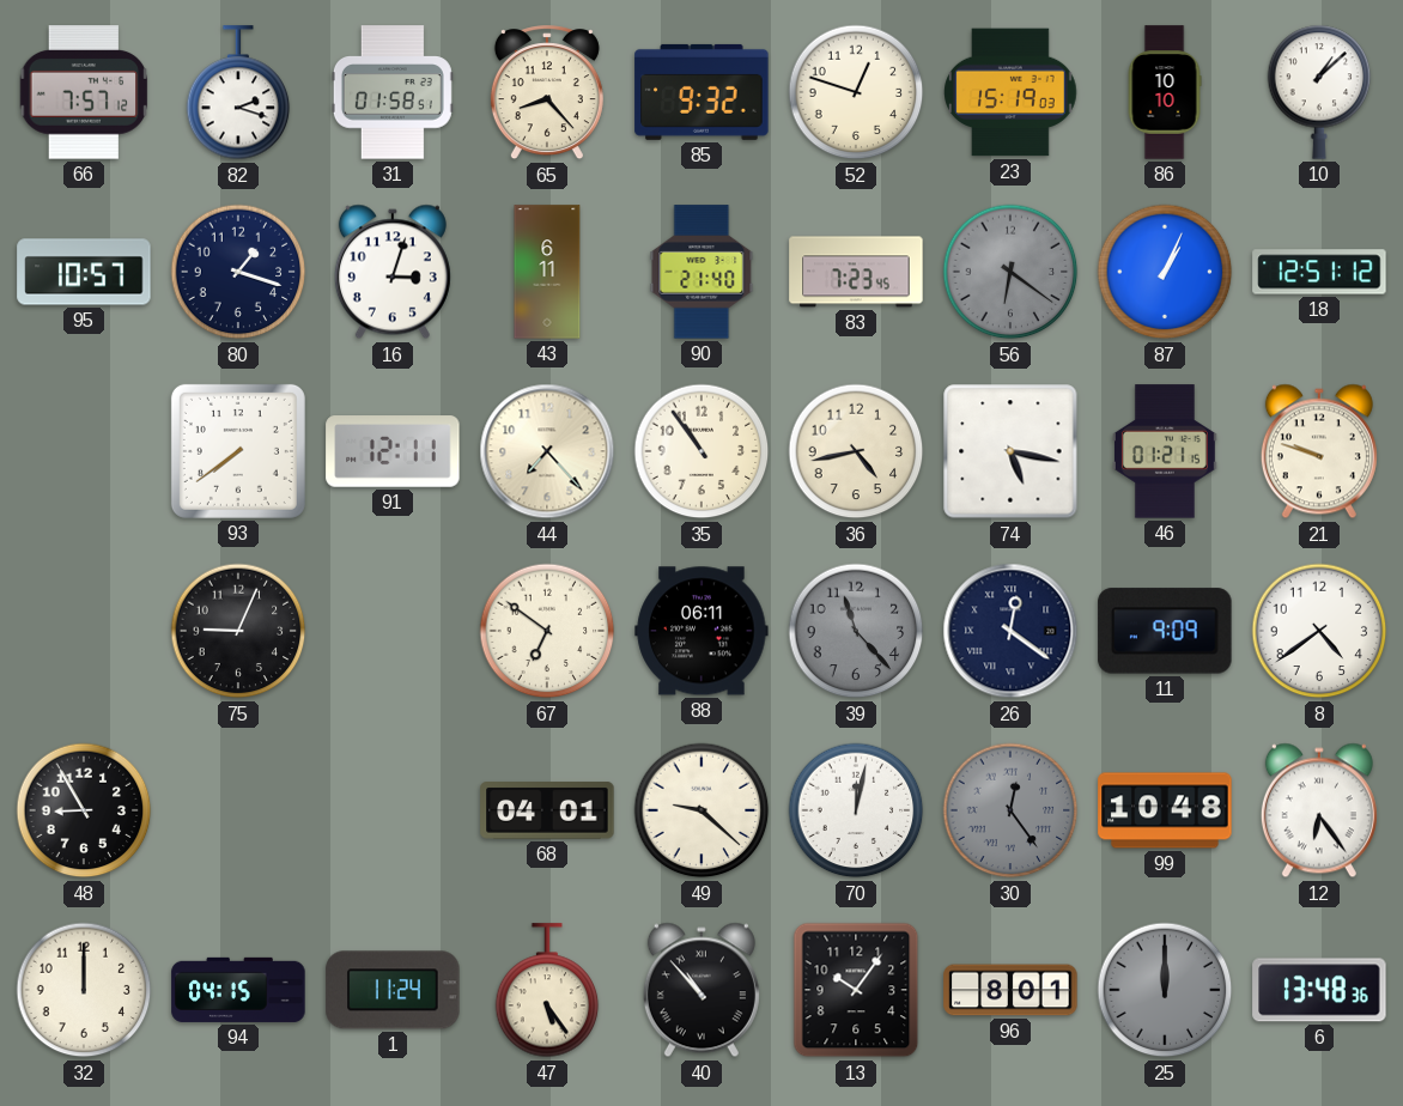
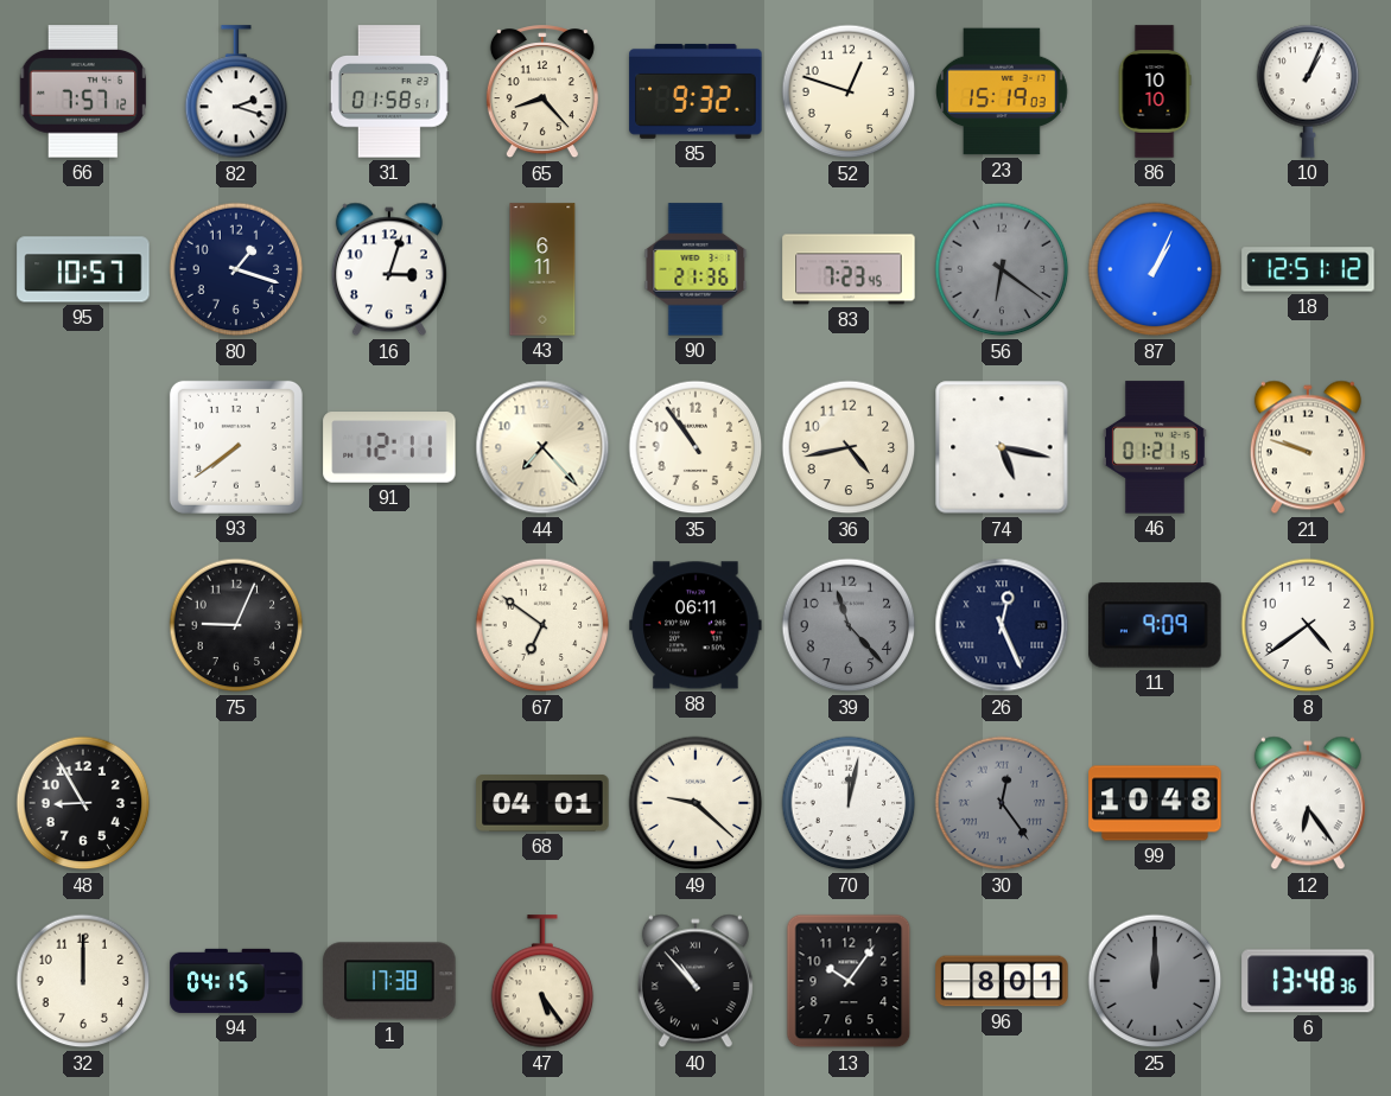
10: 1:08 -> 1:04 (1308, 91)
90: 21:40 -> 21:36 (695, 269)
26: 12:21 -> 12:26 (1002, 625)
1: 11:24 -> 17:38 (389, 981)
